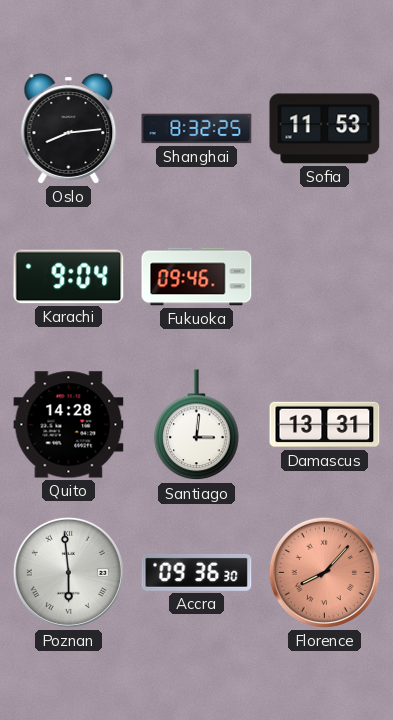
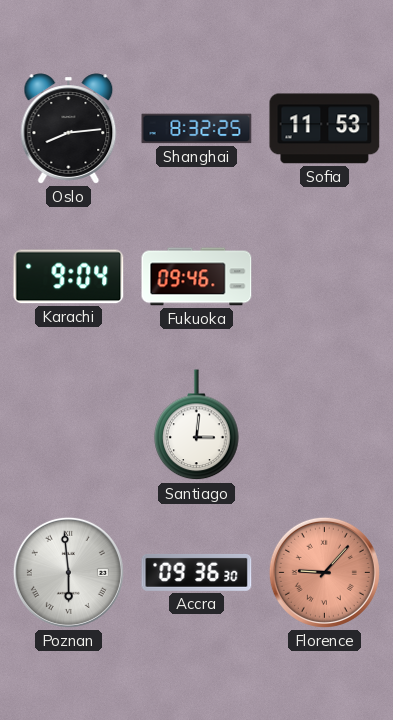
Quito: 14:28 -> none (69, 425)
Damascus: 13:31 -> none (325, 425)
Florence: 8:07 -> 9:07 (324, 572)
